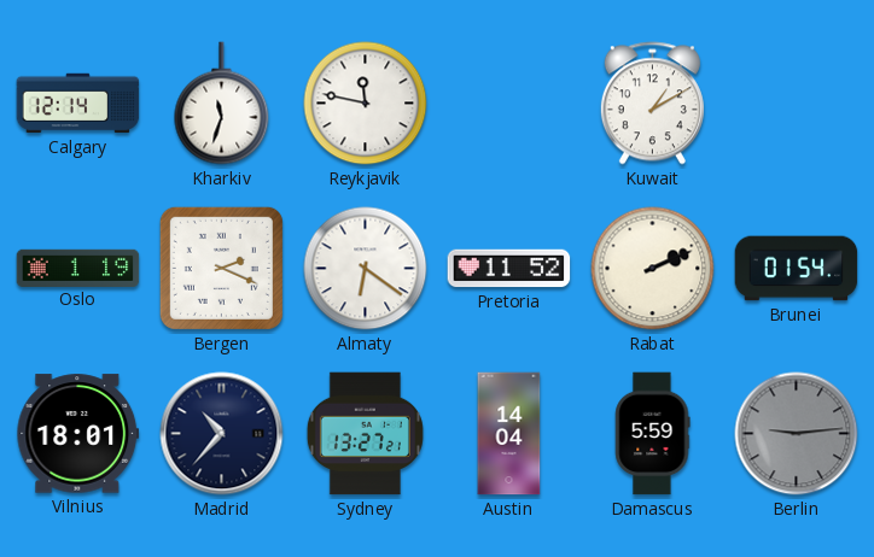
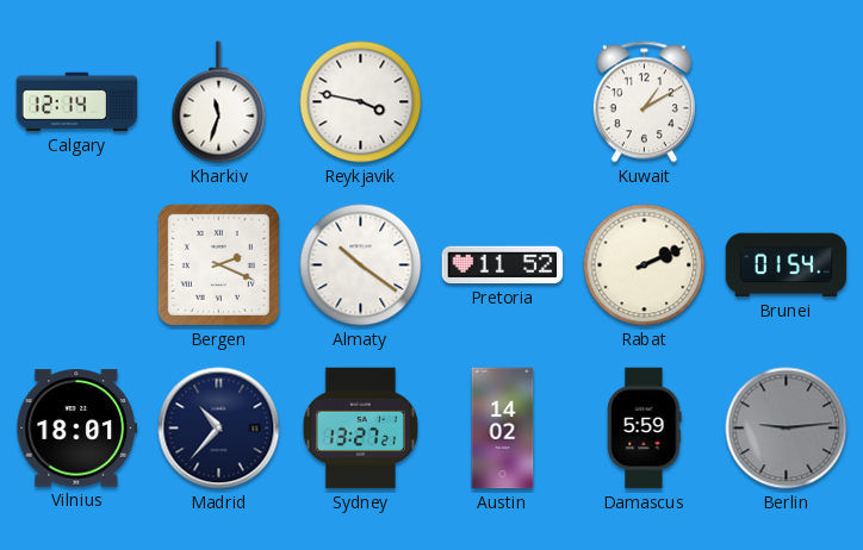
Reykjavik: 11:47 -> 3:47 (361, 102)
Oslo: 1:19 -> none (78, 268)
Almaty: 6:21 -> 10:21 (361, 265)
Austin: 14:04 -> 14:02 (503, 429)
